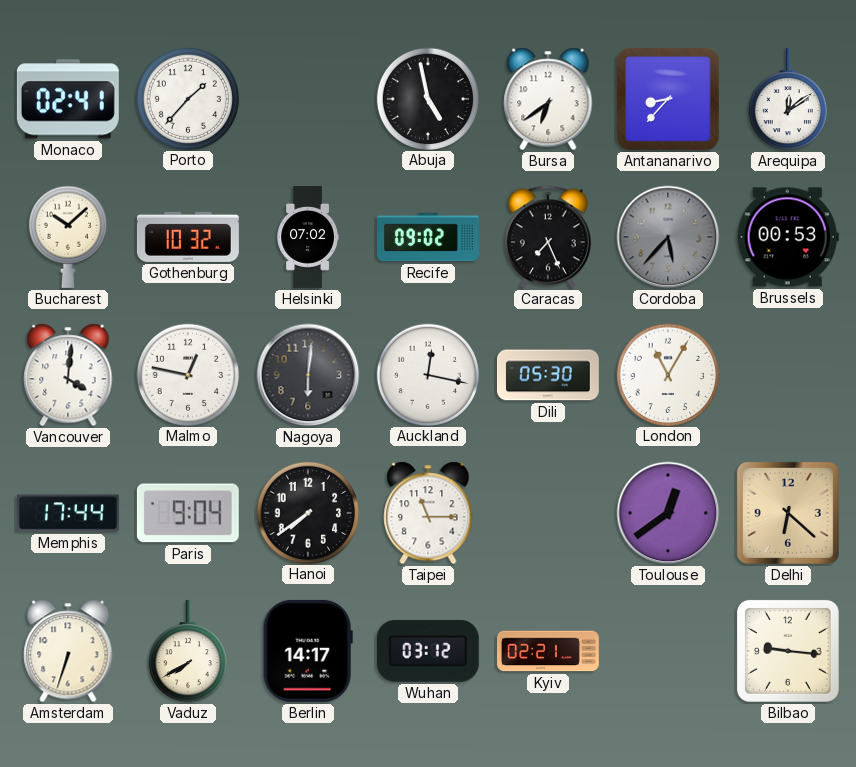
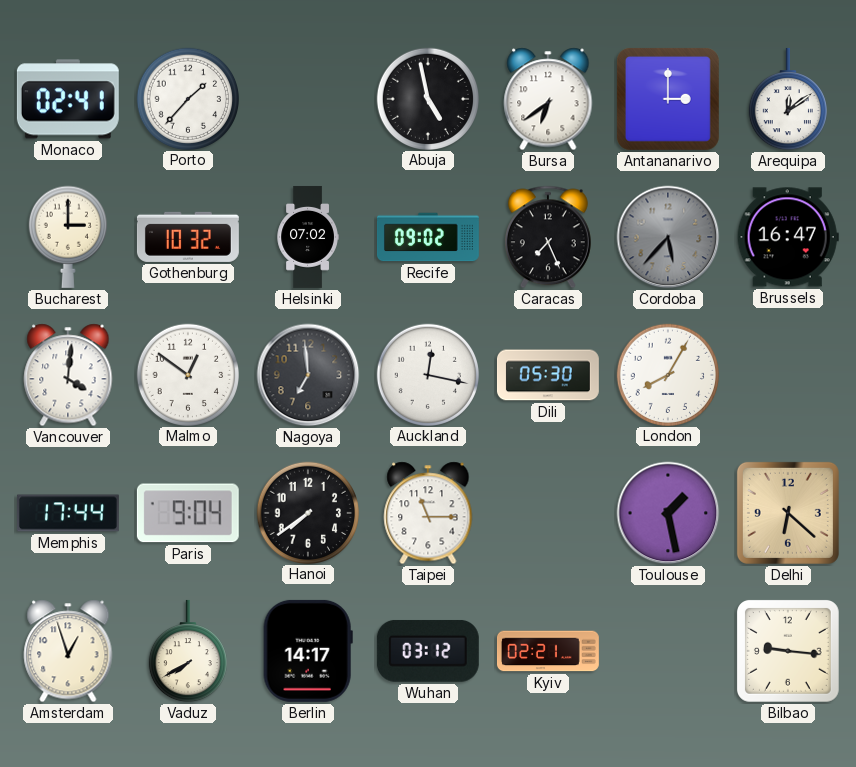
Antananarivo: 8:37 -> 3:00 (668, 99)
Bucharest: 10:08 -> 3:00 (68, 237)
Brussels: 00:53 -> 16:47 (788, 237)
Malmo: 12:47 -> 12:51 (187, 374)
Nagoya: 6:01 -> 6:59 (308, 375)
London: 11:05 -> 8:05 (667, 374)
Toulouse: 12:39 -> 1:28 (668, 513)
Amsterdam: 6:33 -> 12:57 (68, 651)
